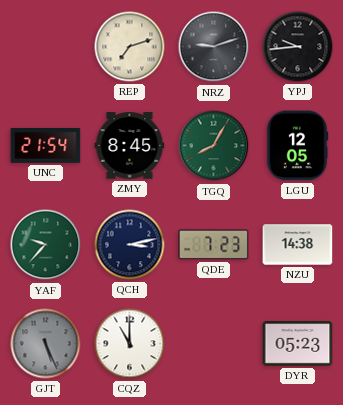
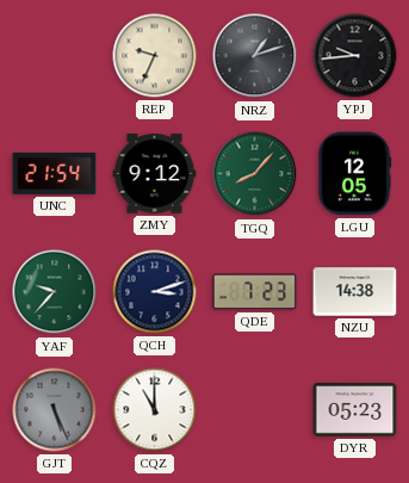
REP: 7:12 -> 9:34 (155, 56)
NRZ: 9:12 -> 1:12 (255, 56)
ZMY: 8:45 -> 9:12 (155, 174)
TGQ: 8:05 -> 8:07 (255, 174)
QCH: 3:13 -> 3:12 (155, 292)
